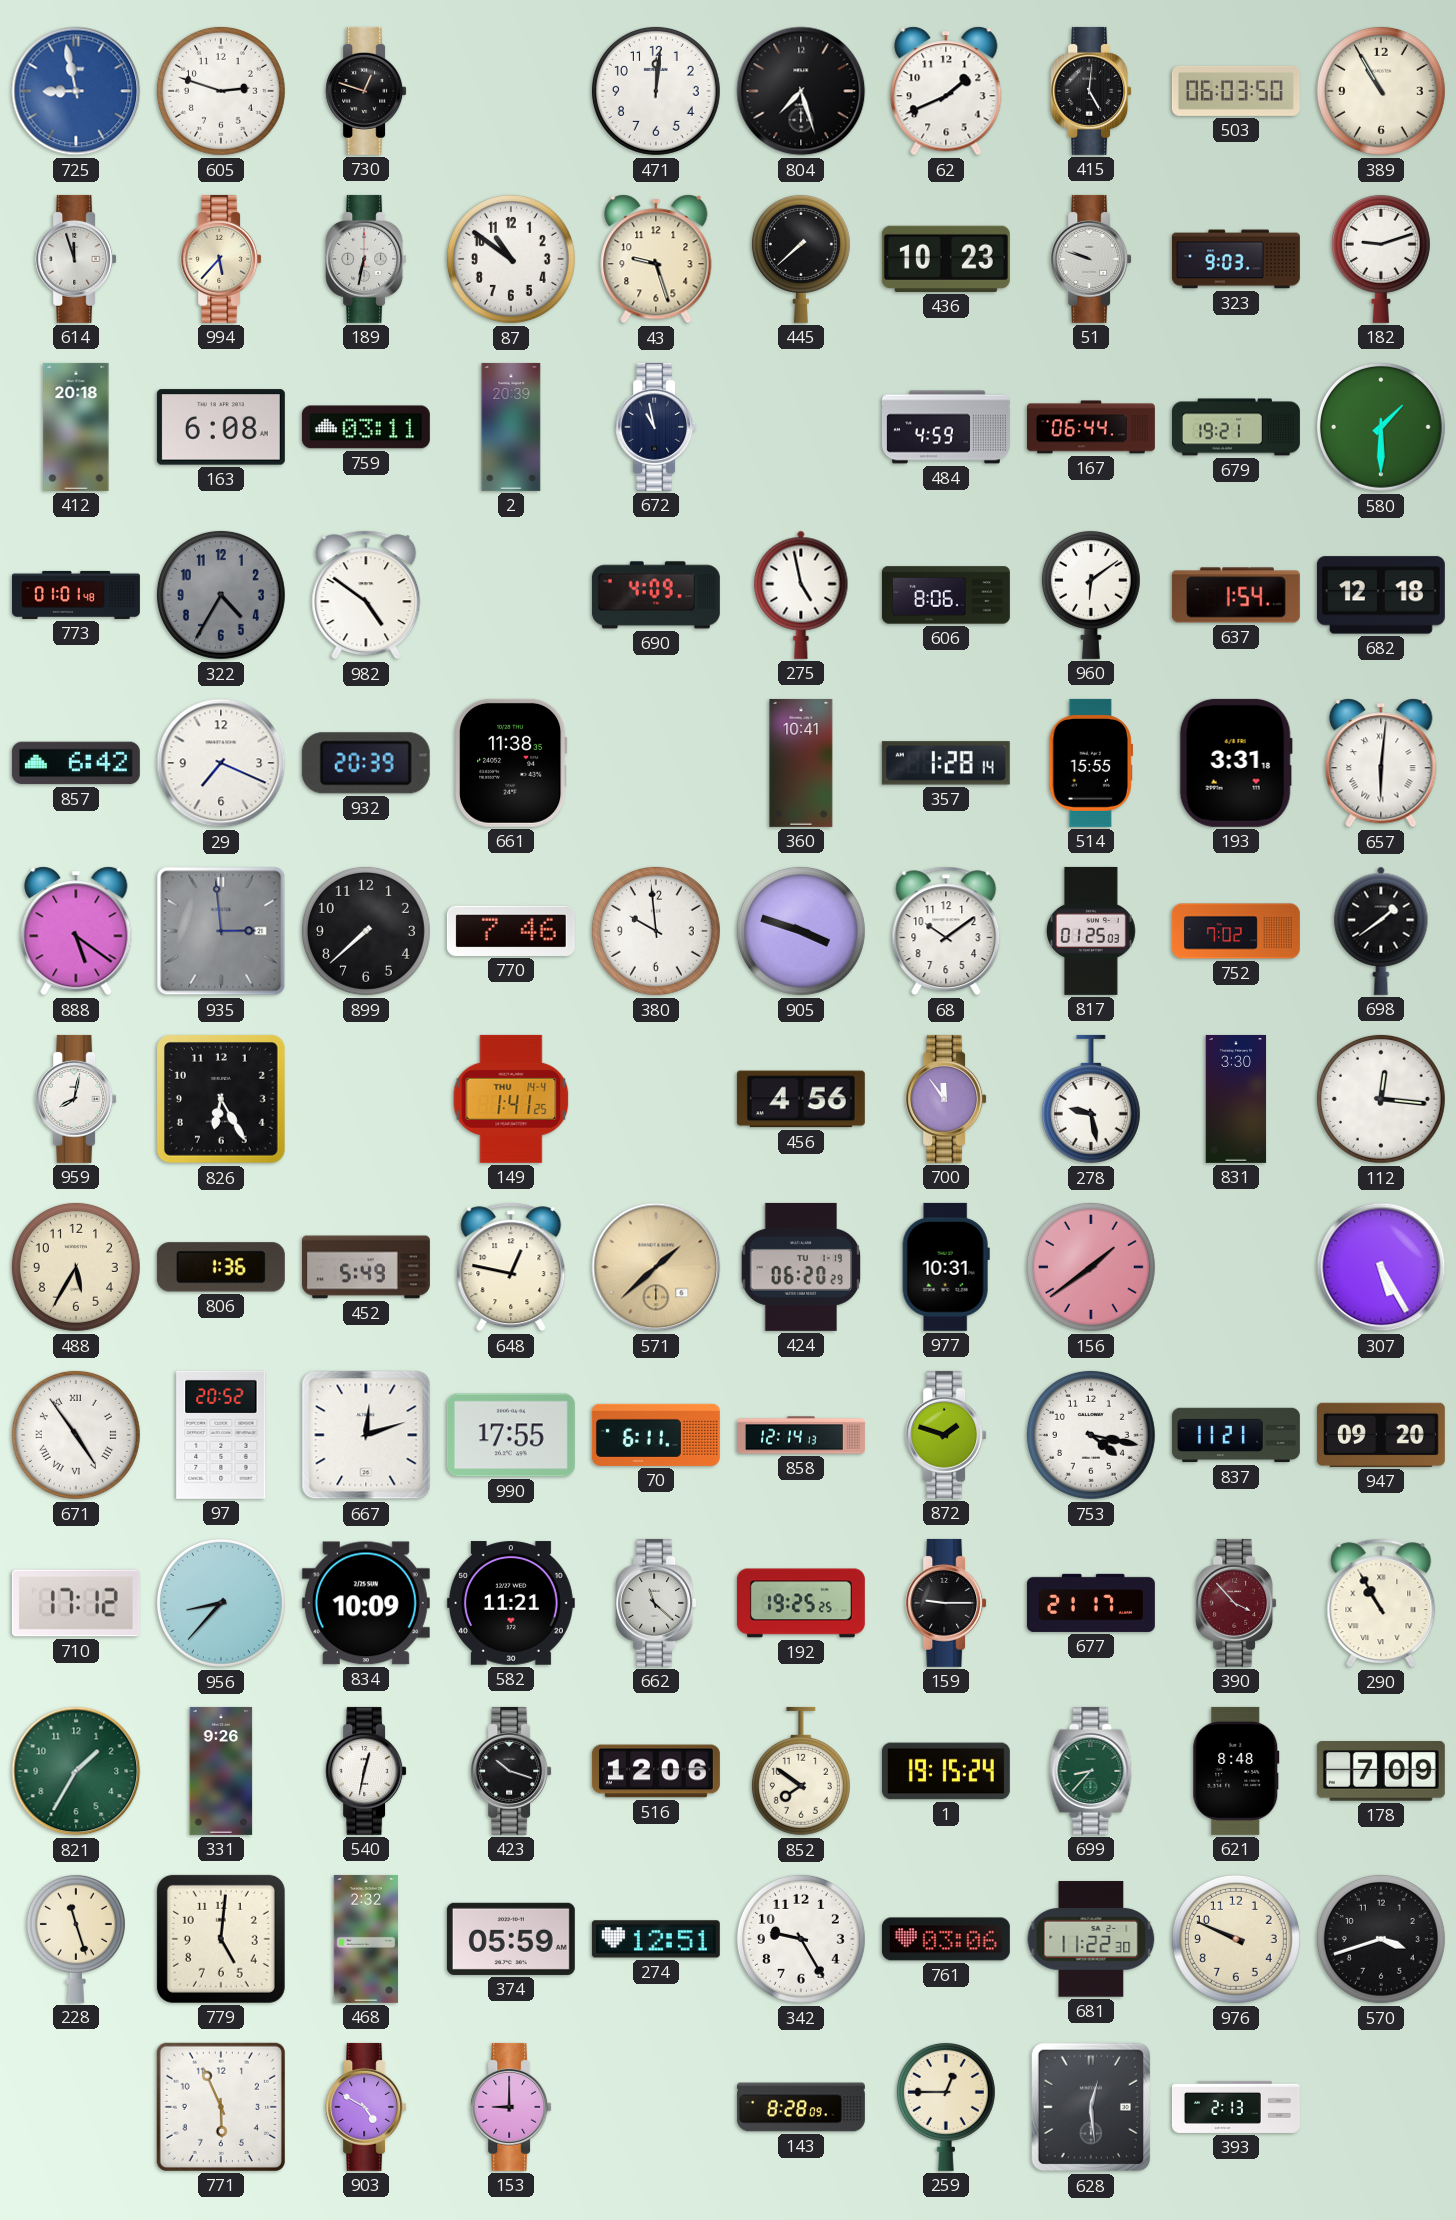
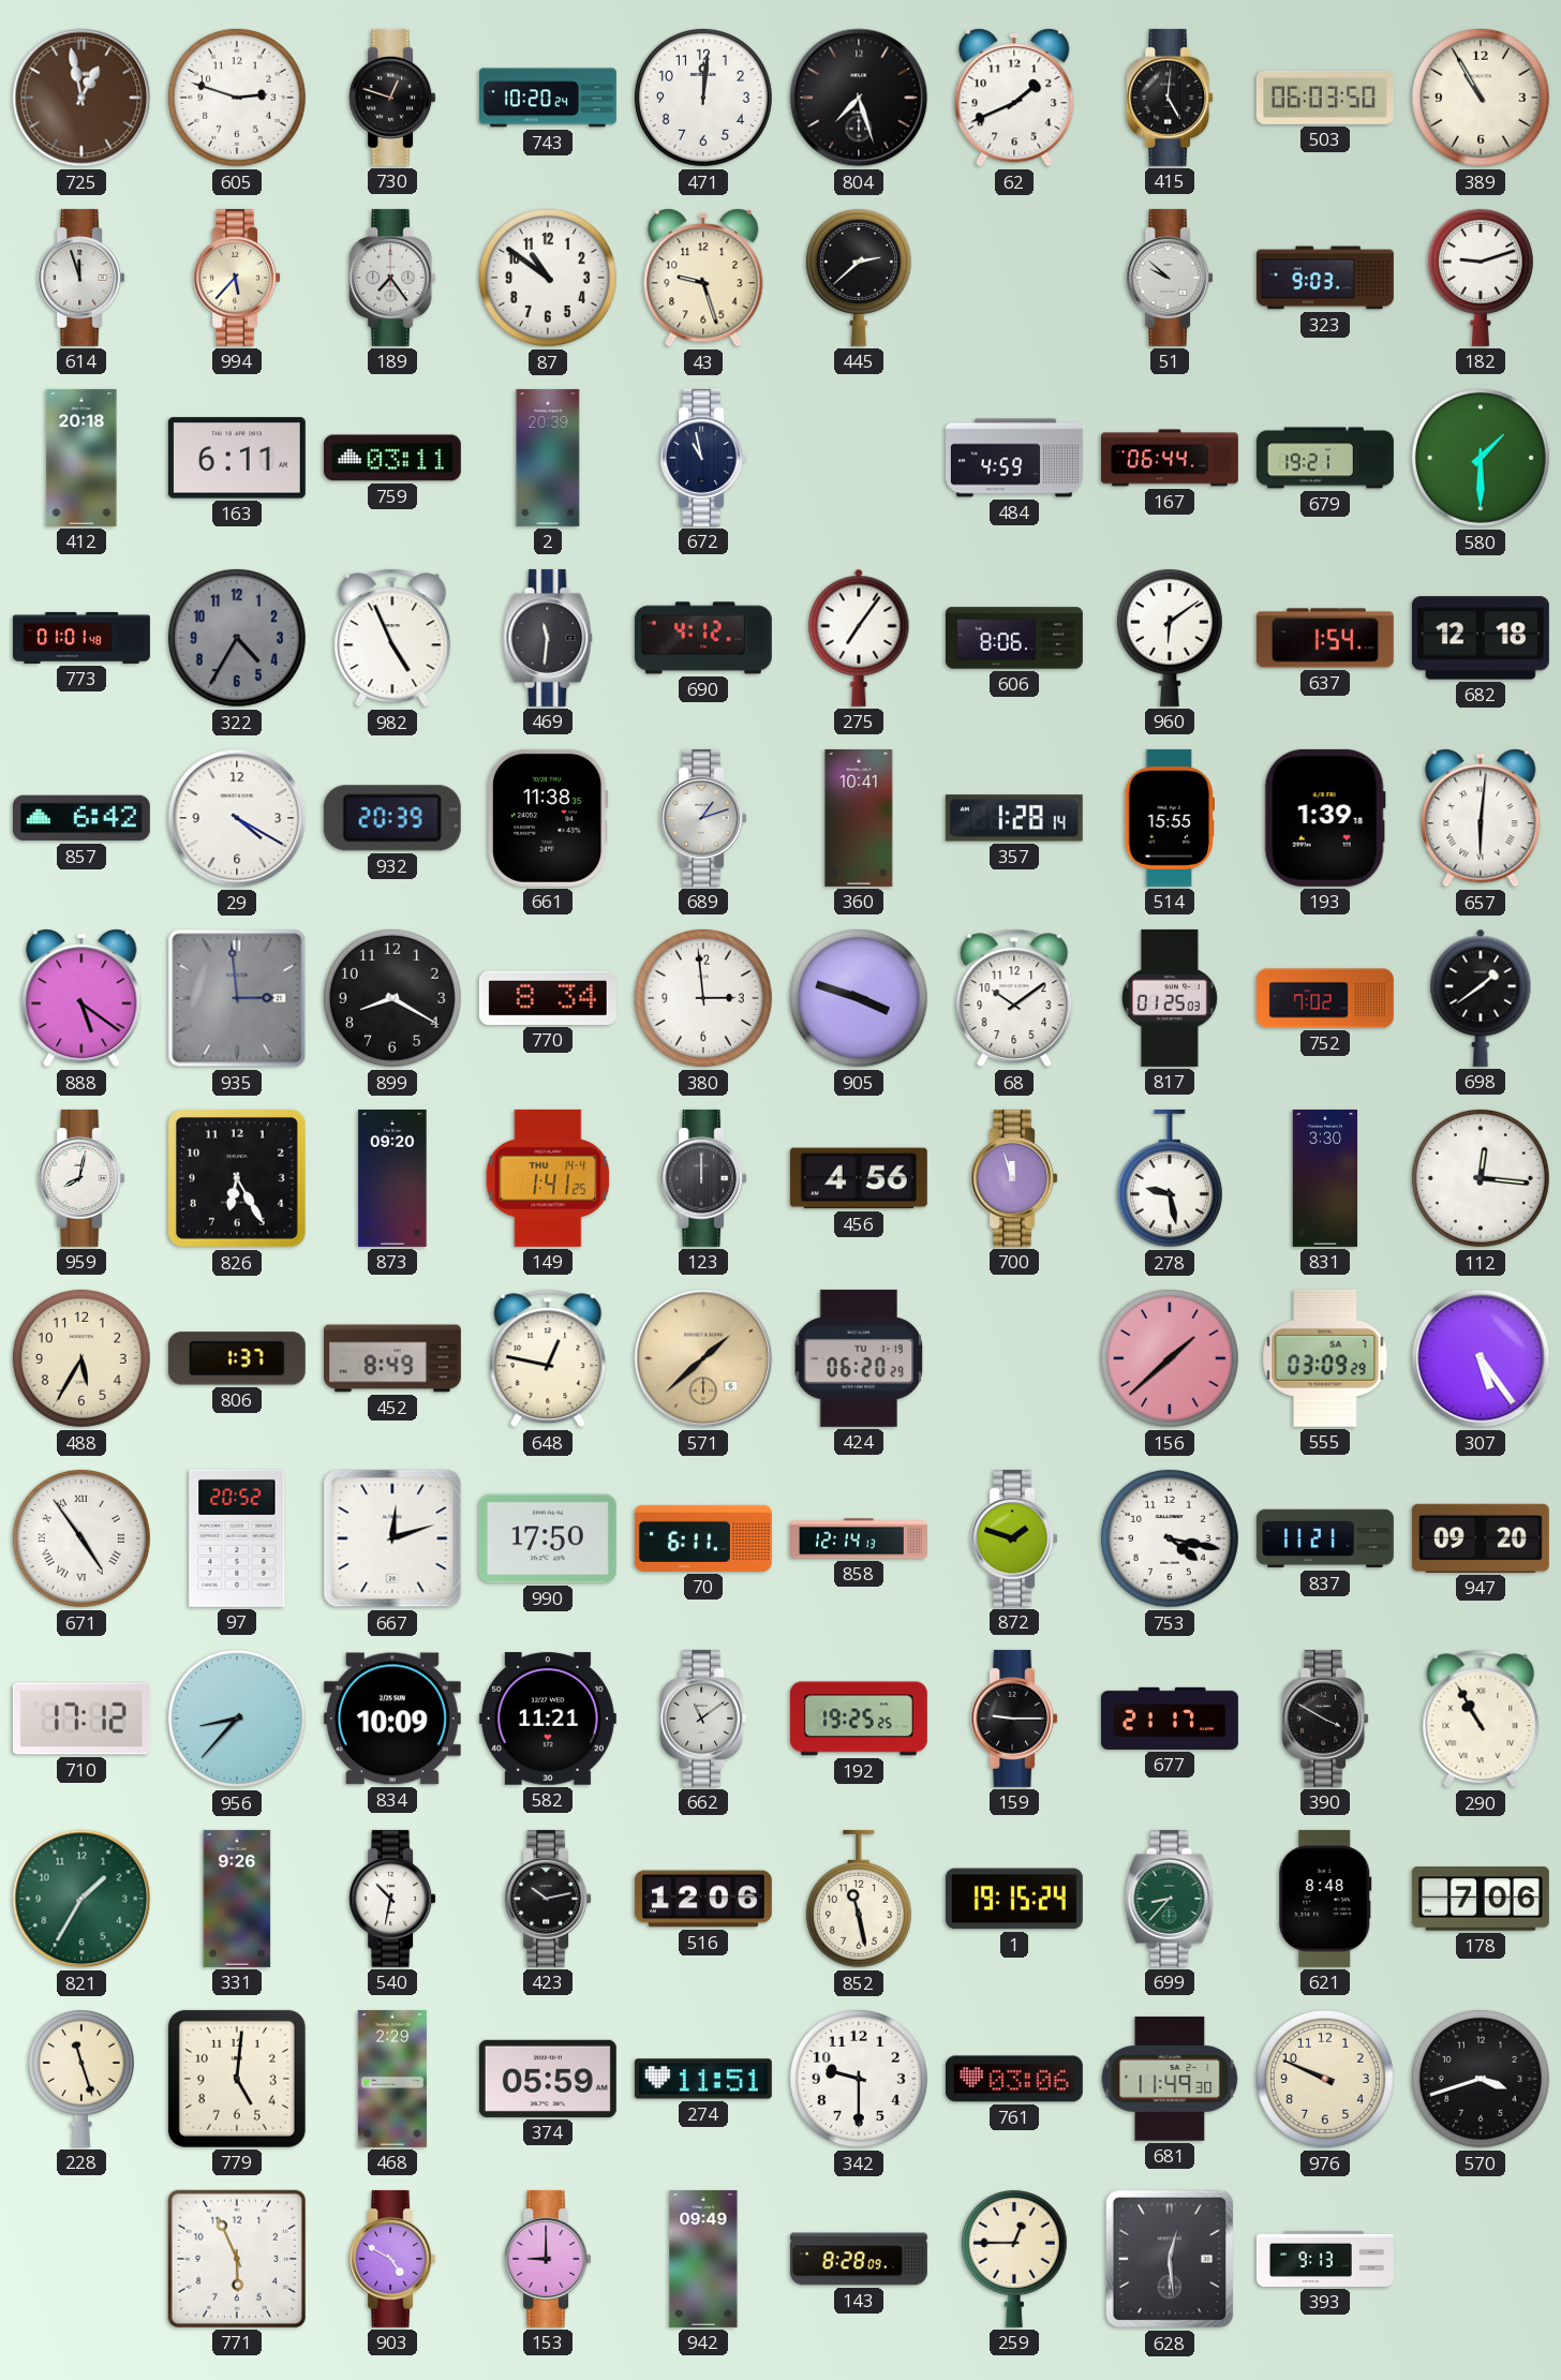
725: 8:58 -> 12:58 (81, 98)
725 dial: blue -> brown (81, 98)
743: none -> 10:20 (548, 98)
189: 6:32 -> 7:24 (392, 278)
445: 7:38 -> 2:38 (859, 277)
436: 10:23 -> none (946, 259)
51: 9:48 -> 9:52 (1170, 278)
163: 6:08 -> 6:11 (237, 458)
982: 4:51 -> 4:56 (392, 638)
469: none -> 11:31 (548, 638)
690: 4:09 -> 4:12 (703, 638)
275: 4:58 -> 7:06 (859, 638)
29: 7:19 -> 4:20 (237, 818)
689: none -> 1:12 (703, 818)
193: 3:31 -> 1:39 (1325, 818)
899: 7:38 -> 8:20 (392, 998)
770: 7:46 -> 8:34 (548, 998)
380: 9:59 -> 2:59 (703, 998)
873: none -> 09:20 (392, 1178)
123: none -> 12:00 (703, 1178)
700: 11:54 -> 11:57 (1014, 1178)
806: 1:36 -> 1:37 (237, 1358)
452: 5:49 -> 8:49 (392, 1358)
977: 10:31 -> none (946, 1267)
156: 1:39 -> 1:38 (1170, 1358)
555: none -> 03:09 (1325, 1358)
307: 5:25 -> 5:24 (1481, 1358)
990: 17:55 -> 17:50 (548, 1538)
662: 11:22 -> 11:09 (703, 1719)
390: 3:53 -> 3:50 (1325, 1719)
390 dial: burgundy -> black (1325, 1719)
540: 12:32 -> 10:32 (392, 1899)
423: 10:18 -> 10:13 (548, 1899)
852: 7:51 -> 11:28 (859, 1899)
178: 7:09 -> 7:06 (1481, 1899)
468: 2:32 -> 2:29 (392, 2079)
274: 12:51 -> 11:51 (703, 2079)
342: 9:25 -> 9:30 (859, 2079)
681: 11:22 -> 11:49 (1170, 2079)
942: none -> 09:49 (703, 2259)
393: 2:13 -> 9:13 (1325, 2259)
